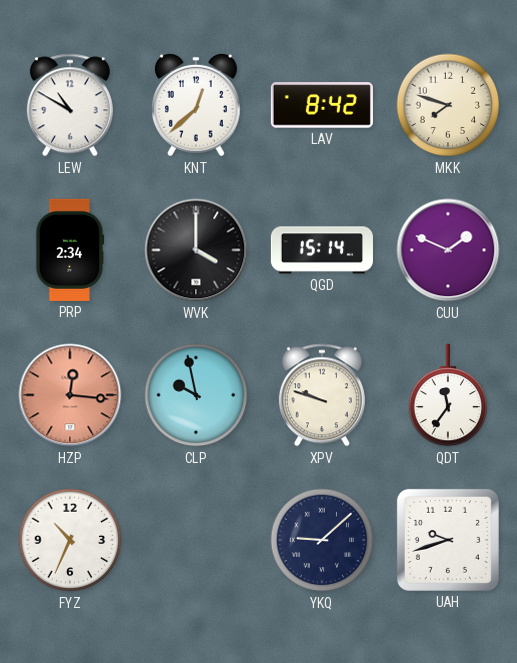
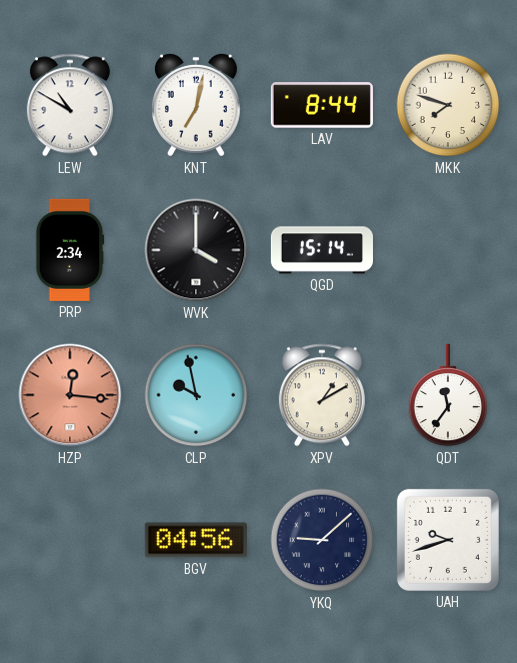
KNT: 12:38 -> 7:02 (196, 105)
LAV: 8:42 -> 8:44 (322, 105)
CUU: 1:49 -> none (448, 250)
XPV: 9:48 -> 1:10 (322, 395)
FYZ: 10:34 -> none (70, 540)
BGV: none -> 04:56 (196, 540)
